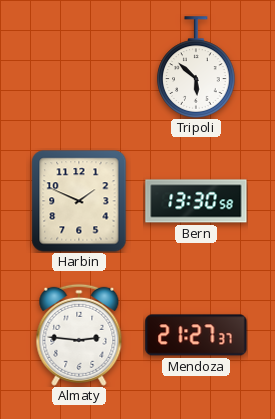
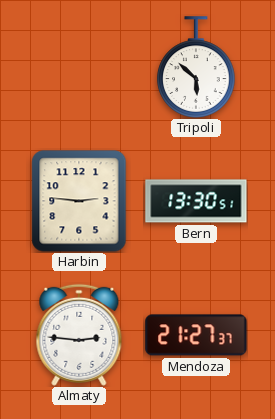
Harbin: 1:49 -> 2:46 (79, 201)
Bern: 13:30:58 -> 13:30:51 (196, 201)
